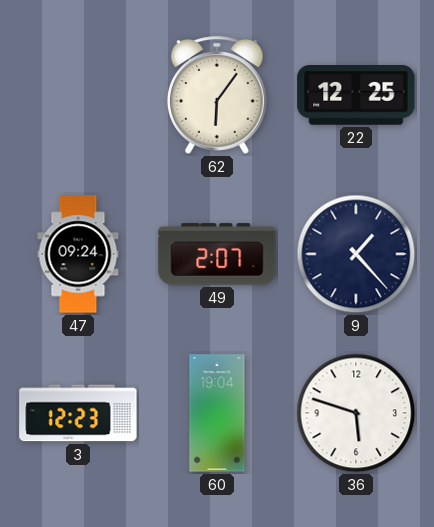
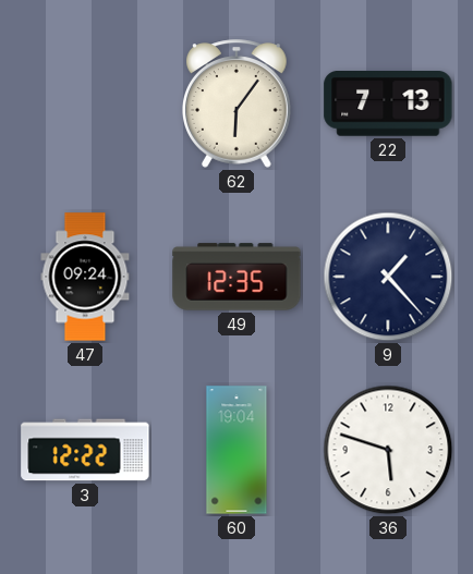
22: 12:25 -> 7:13 (388, 105)
49: 2:07 -> 12:35 (237, 277)
3: 12:23 -> 12:22 (85, 450)
